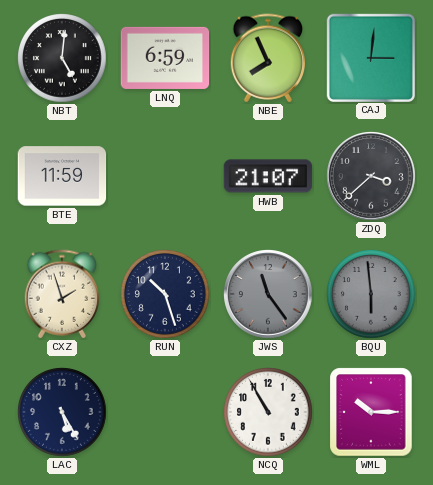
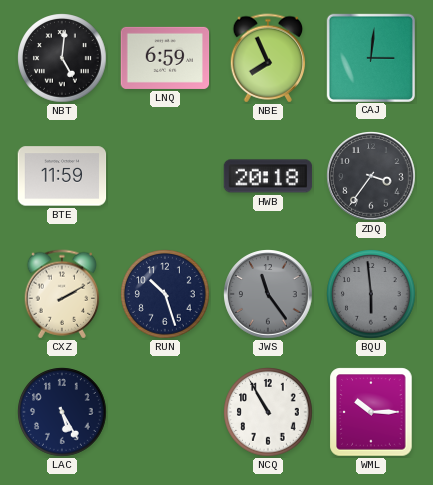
HWB: 21:07 -> 20:18 (268, 176)
ZDQ: 3:38 -> 3:36 (371, 176)
CXZ: 1:57 -> 2:10 (62, 294)
